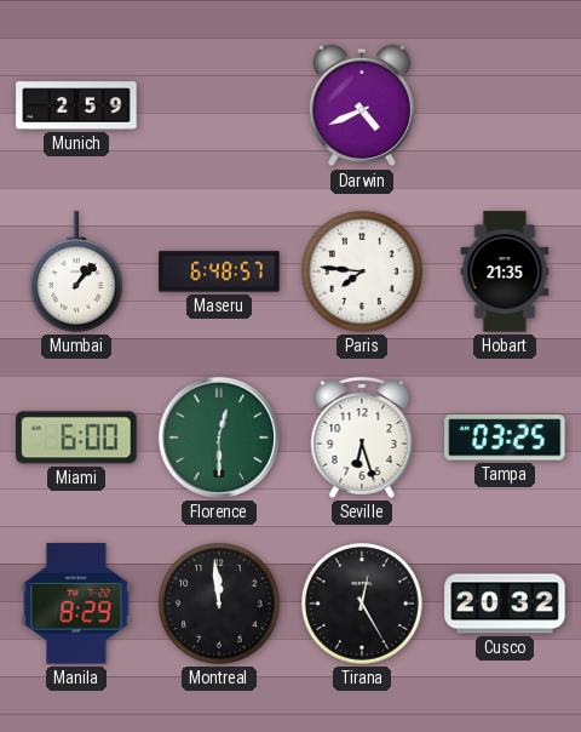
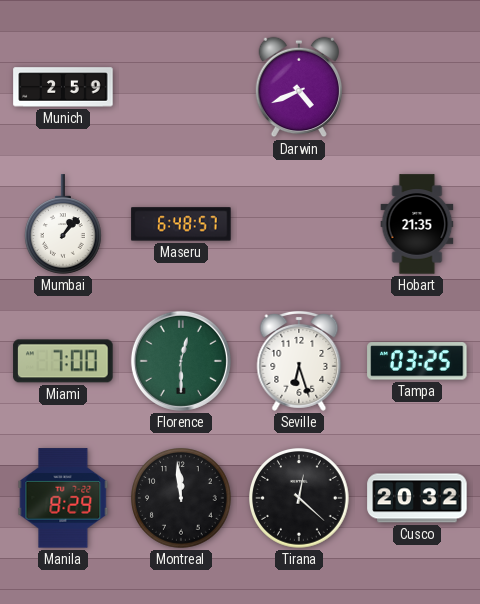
Paris: 7:46 -> none (363, 273)
Miami: 6:00 -> 7:00 (63, 361)
Tirana: 12:25 -> 12:22 (300, 499)
